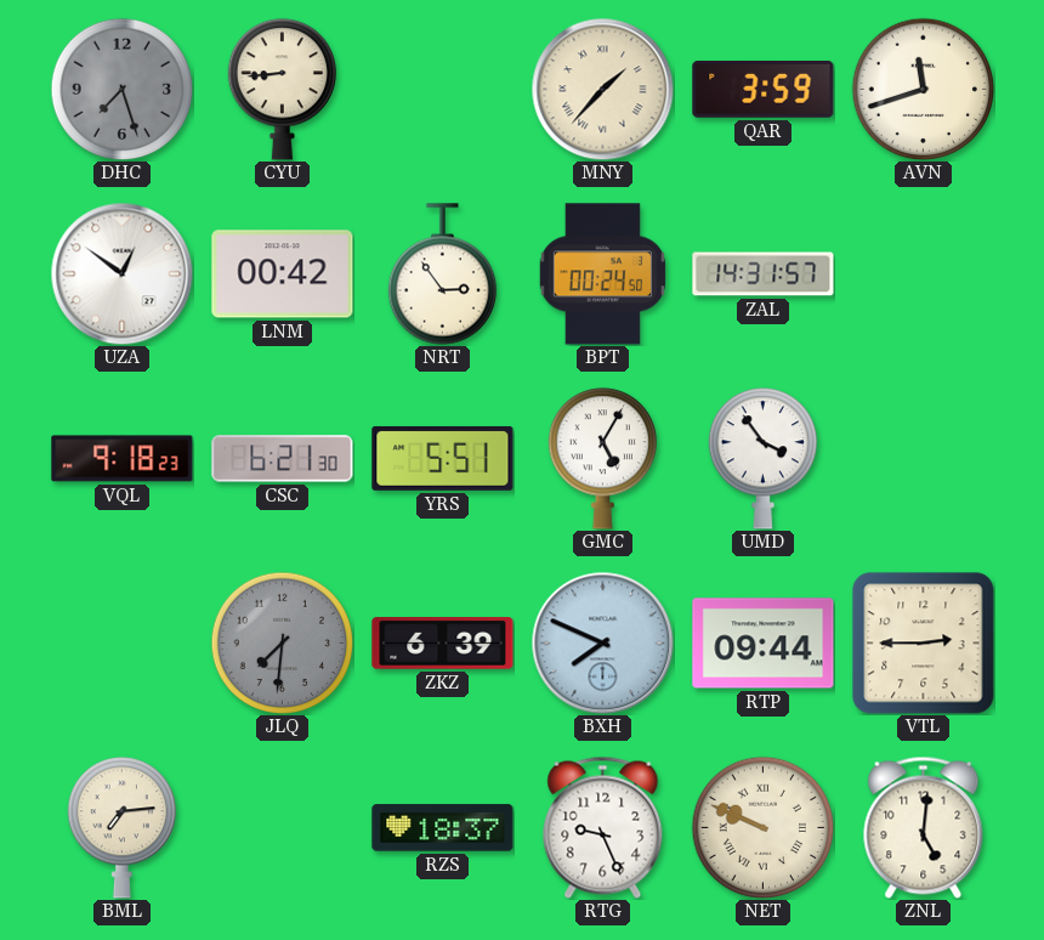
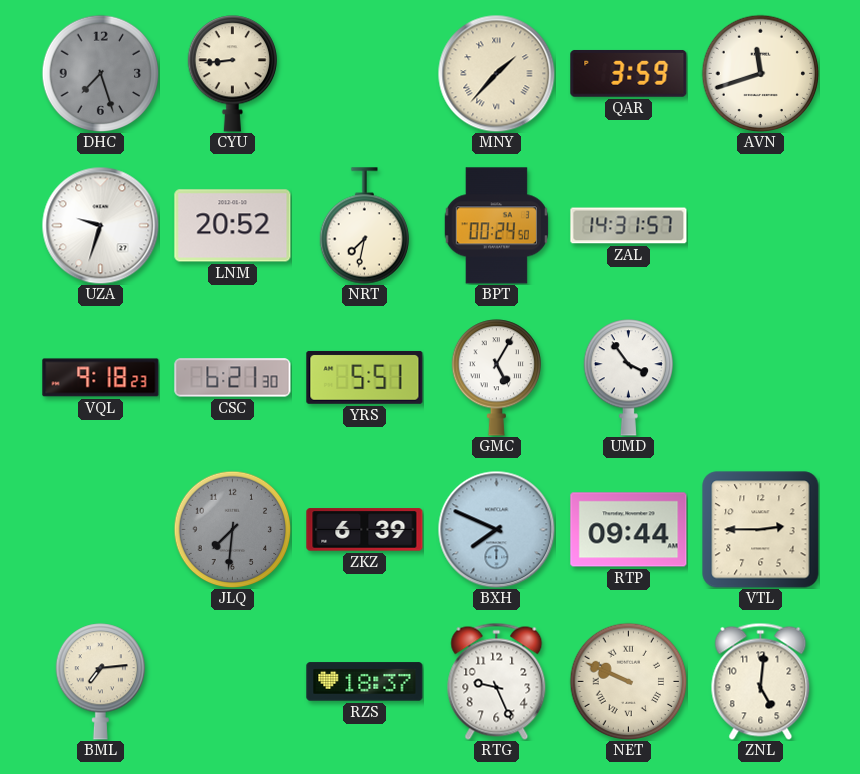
UZA: 12:51 -> 9:33 (100, 225)
LNM: 00:42 -> 20:52 (233, 226)
NRT: 2:54 -> 7:32 (364, 226)
